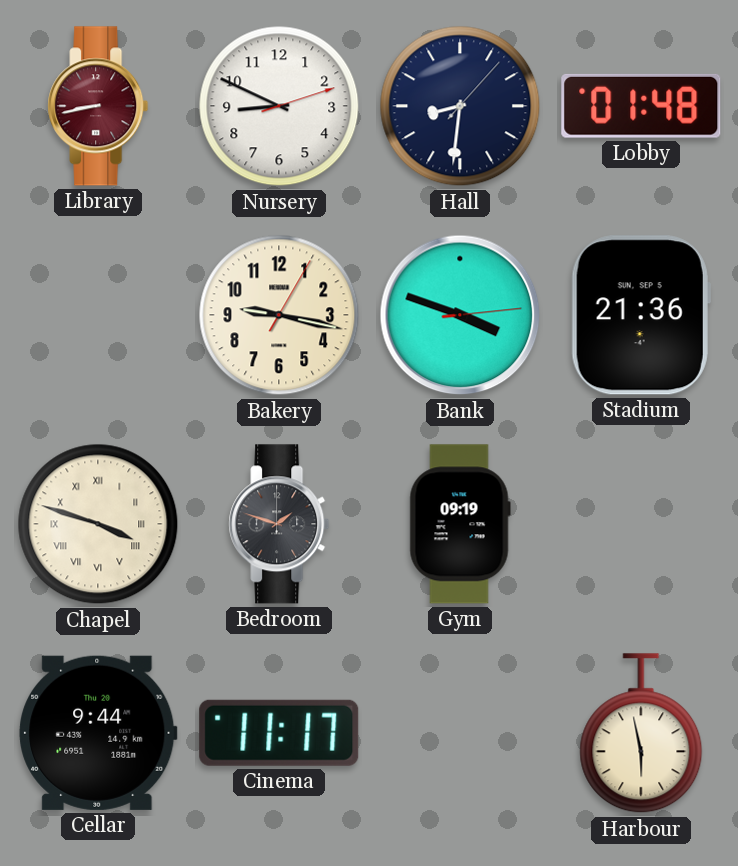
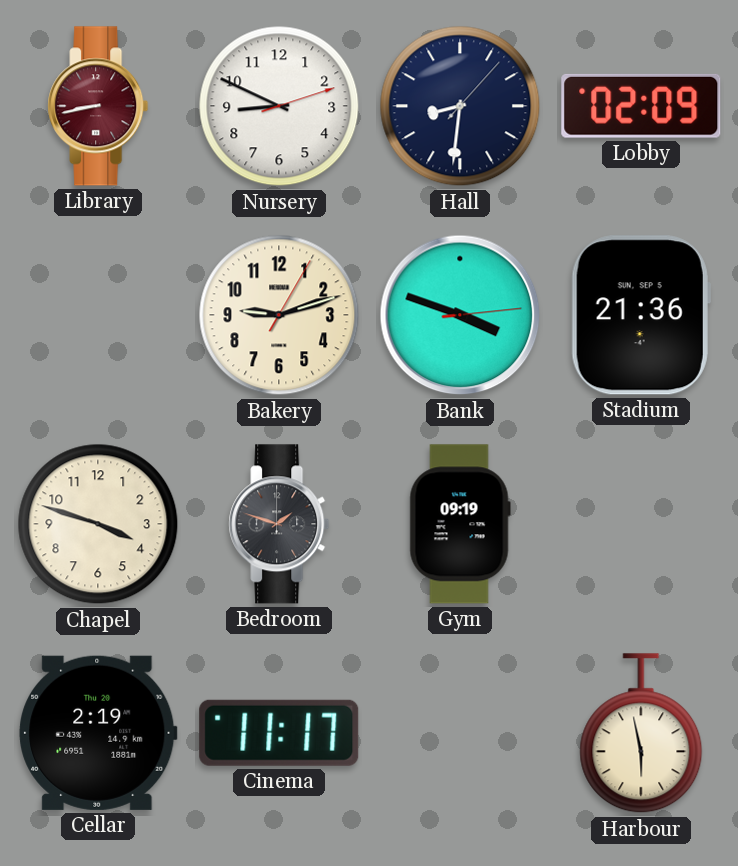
Lobby: 01:48 -> 02:09 (641, 106)
Bakery: 9:17 -> 9:12 (279, 315)
Chapel numerals: Roman -> Arabic (98, 524)
Cellar: 9:44 -> 2:19 (98, 733)
